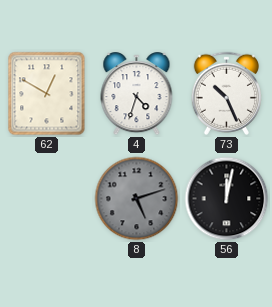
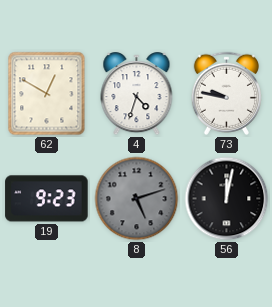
73: 10:26 -> 9:47 (226, 93)
19: none -> 9:23 (47, 199)
